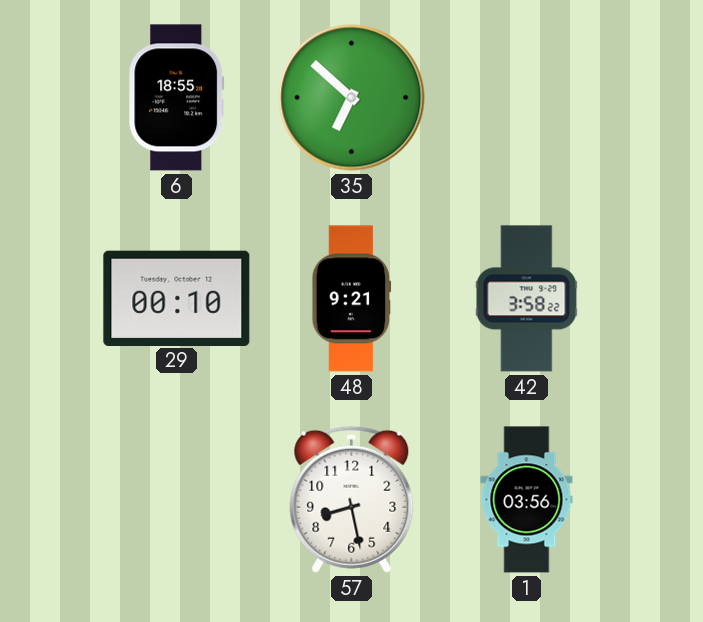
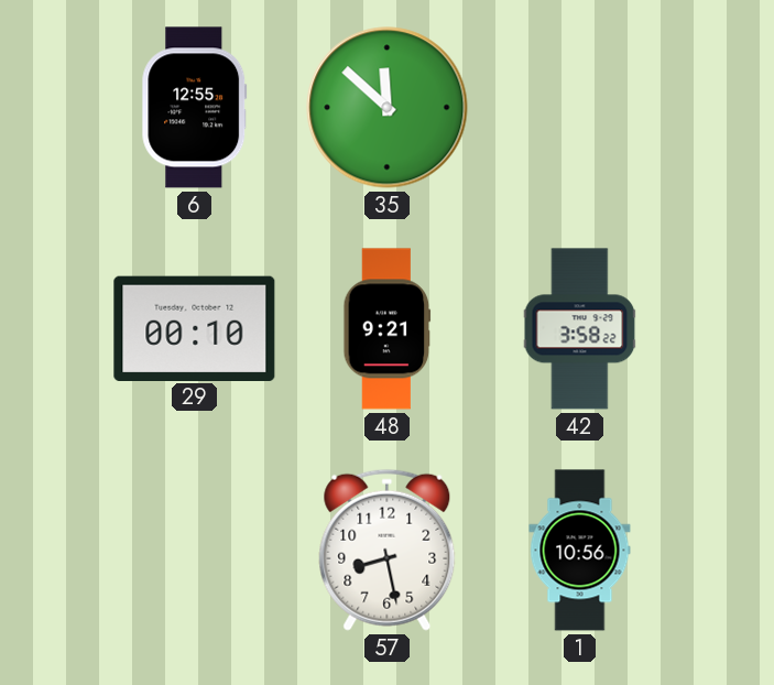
6: 18:55 -> 12:55 (195, 108)
35: 6:52 -> 11:52 (388, 108)
1: 03:56 -> 10:56 (580, 551)
